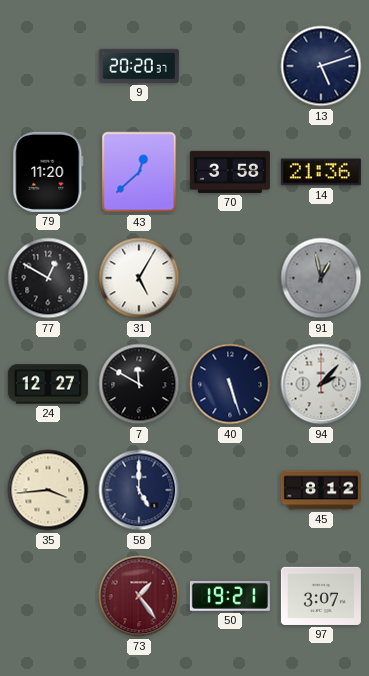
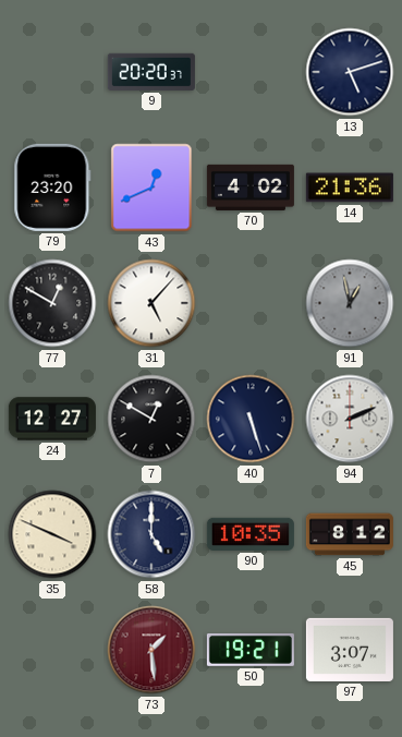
79: 11:20 -> 23:20 (52, 188)
43: 12:38 -> 12:41 (151, 188)
70: 3:58 -> 4:02 (251, 188)
31: 5:05 -> 5:07 (151, 303)
7: 11:50 -> 12:50 (151, 419)
94: 2:07 -> 2:11 (350, 419)
35: 3:44 -> 3:49 (52, 534)
90: none -> 10:35 (251, 534)
73: 1:24 -> 1:29 (151, 650)
